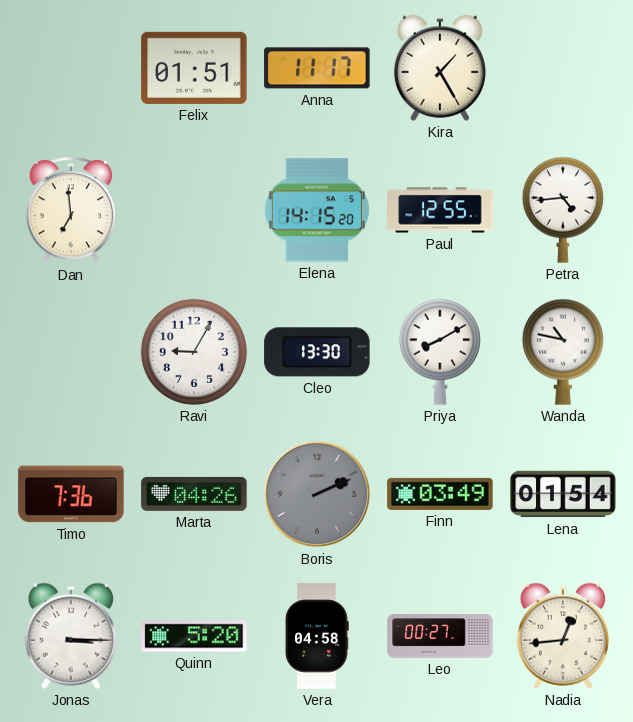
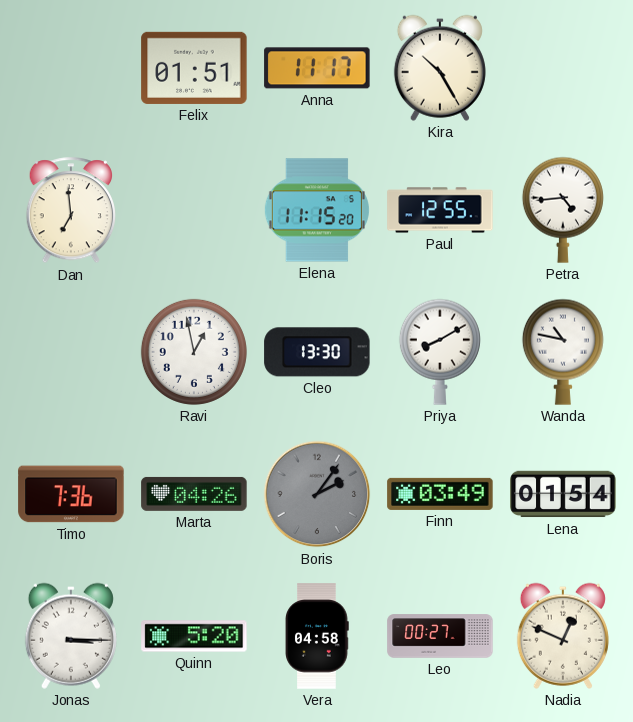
Kira: 1:25 -> 10:25 (440, 68)
Elena: 14:15 -> 11:15 (317, 210)
Ravi: 9:05 -> 12:58 (194, 352)
Boris: 2:11 -> 2:06 (317, 494)
Nadia: 12:44 -> 12:49 (563, 636)
